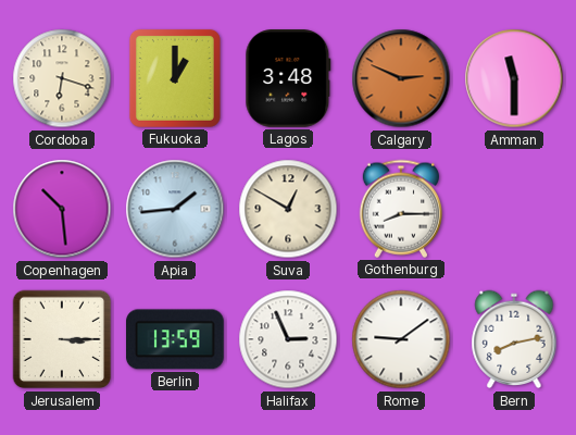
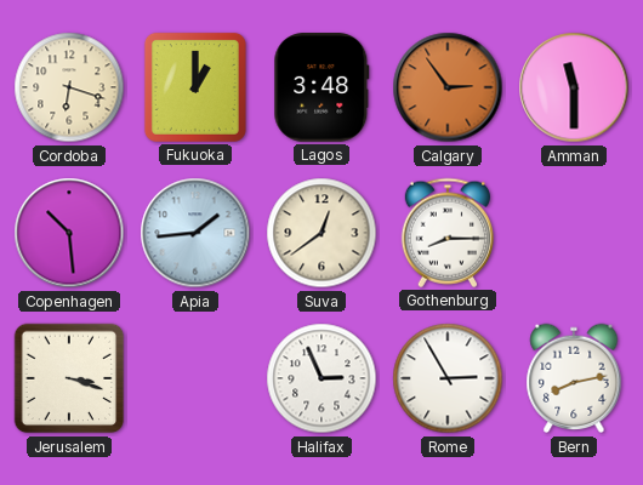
Calgary: 2:49 -> 2:54 (448, 87)
Suva: 12:50 -> 12:39 (321, 233)
Jerusalem: 3:15 -> 3:18 (69, 378)
Berlin: 13:59 -> none (176, 339)
Rome: 9:09 -> 2:55 (448, 378)
